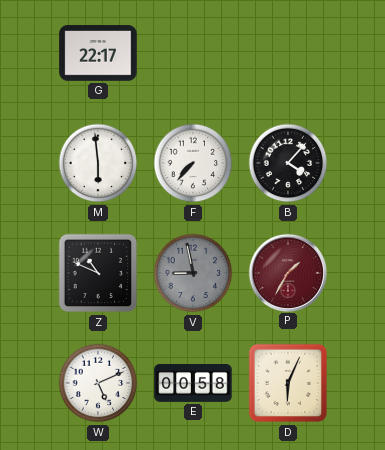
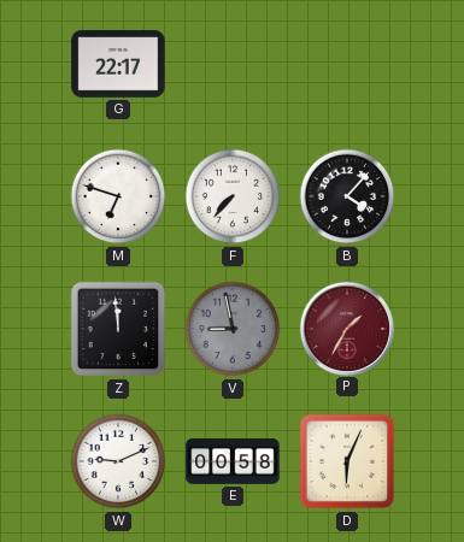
M: 5:59 -> 6:48 (118, 196)
Z: 10:49 -> 11:59 (118, 329)
W: 5:11 -> 9:11 (118, 461)
